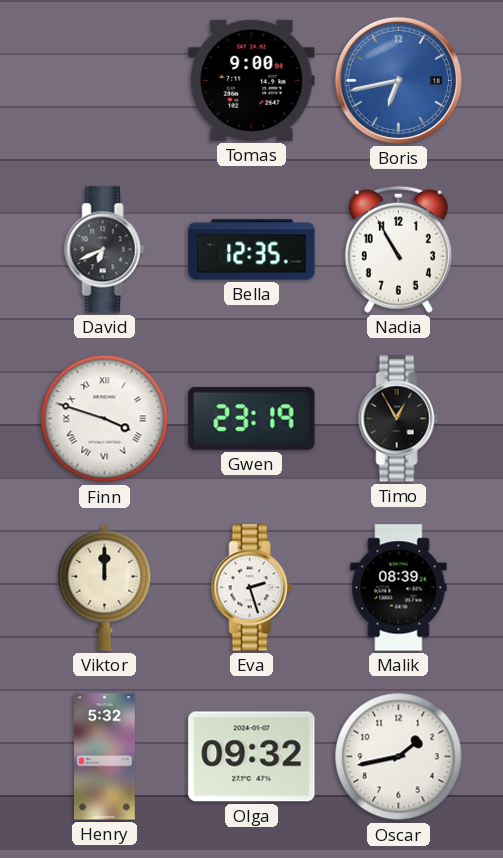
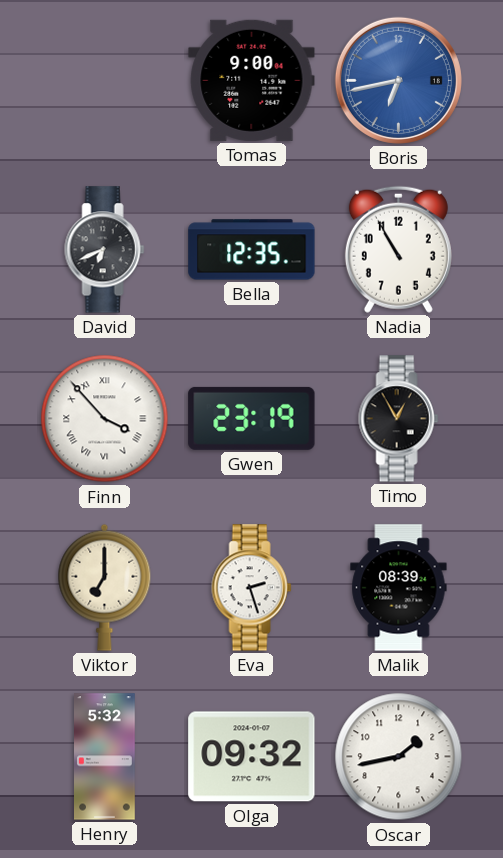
Finn: 3:48 -> 3:53 (105, 419)
Viktor: 12:00 -> 7:00 (105, 587)
